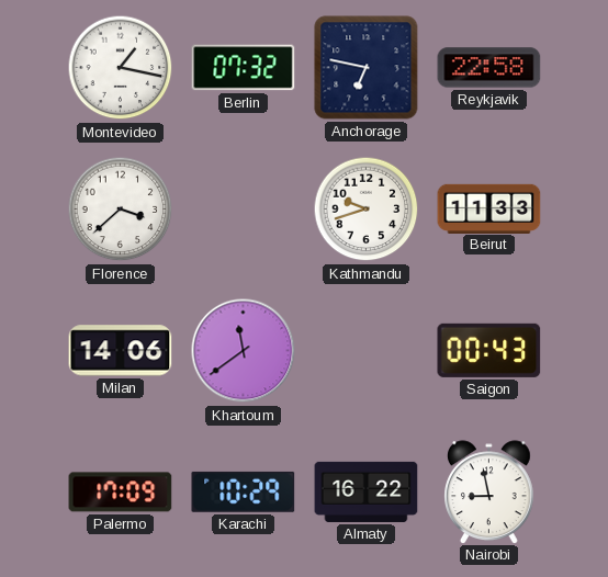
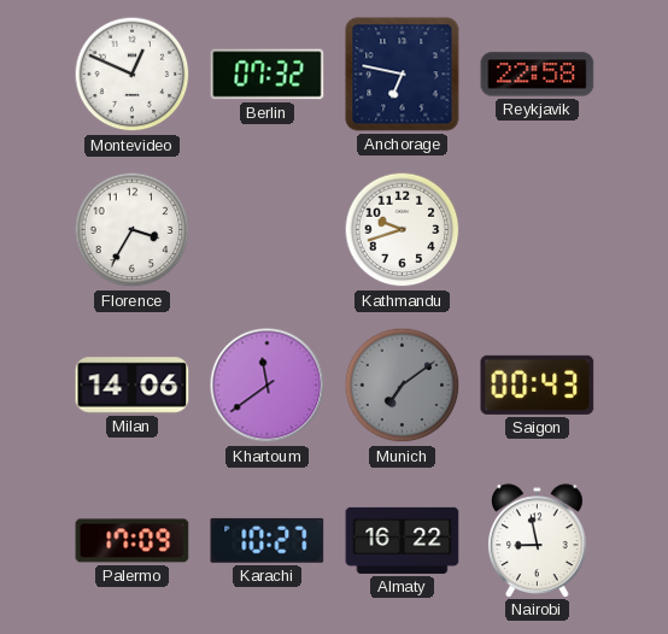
Montevideo: 1:17 -> 12:49 (133, 75)
Florence: 3:38 -> 3:35 (133, 230)
Beirut: 11:33 -> none (489, 208)
Munich: none -> 7:09 (403, 386)
Karachi: 10:29 -> 10:27 (268, 540)
